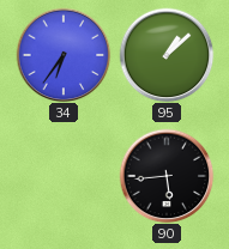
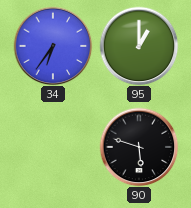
95: 1:08 -> 1:00 (139, 46)
90: 5:44 -> 5:48 (139, 147)
